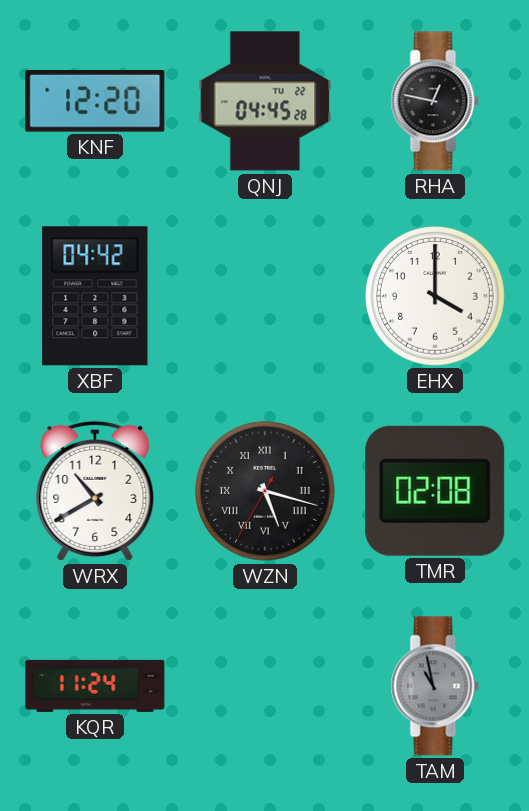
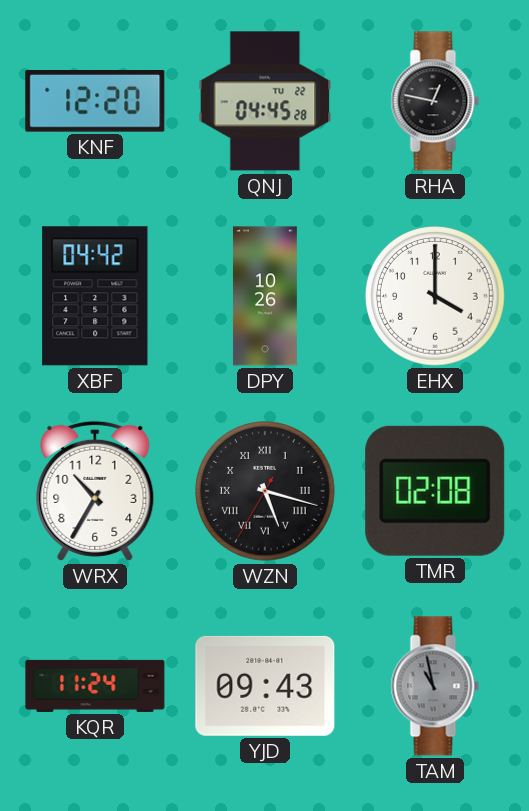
DPY: none -> 10:26 (265, 296)
WRX: 10:40 -> 10:35 (95, 491)
YJD: none -> 09:43 (265, 686)
